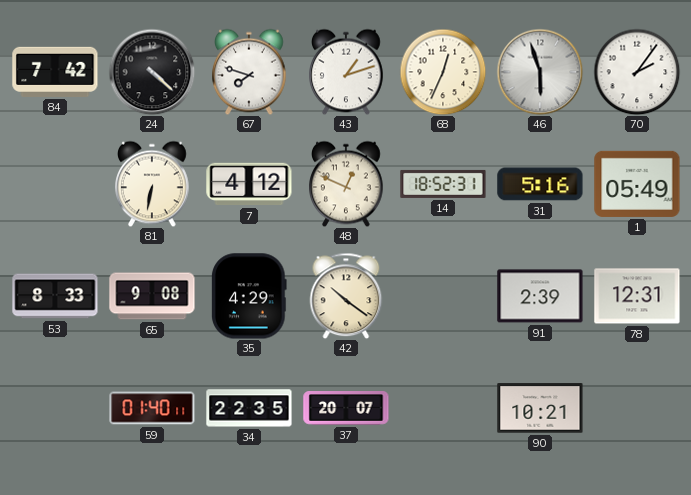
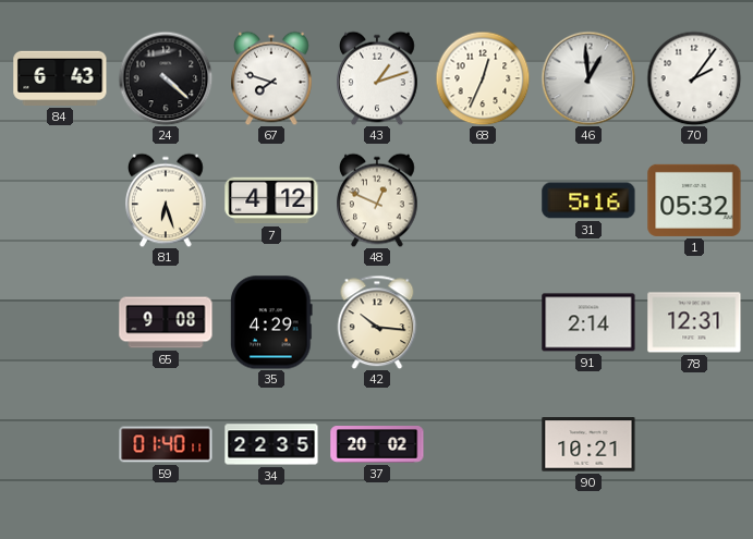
84: 7:42 -> 6:43 (60, 78)
46: 5:57 -> 12:59 (588, 78)
81: 6:32 -> 6:27 (167, 200)
14: 18:52 -> none (443, 184)
1: 05:49 -> 05:32 (694, 200)
53: 8:33 -> none (55, 296)
42: 10:21 -> 10:16 (377, 322)
91: 2:39 -> 2:14 (588, 322)
37: 20:07 -> 20:02 (377, 445)
